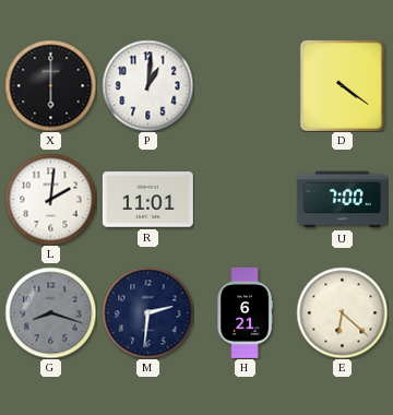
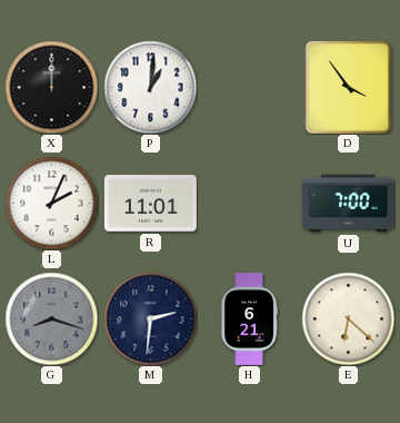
X: 6:00 -> 12:00 (51, 87)
D: 4:21 -> 3:54 (348, 87)
L: 2:01 -> 2:04 (51, 203)
